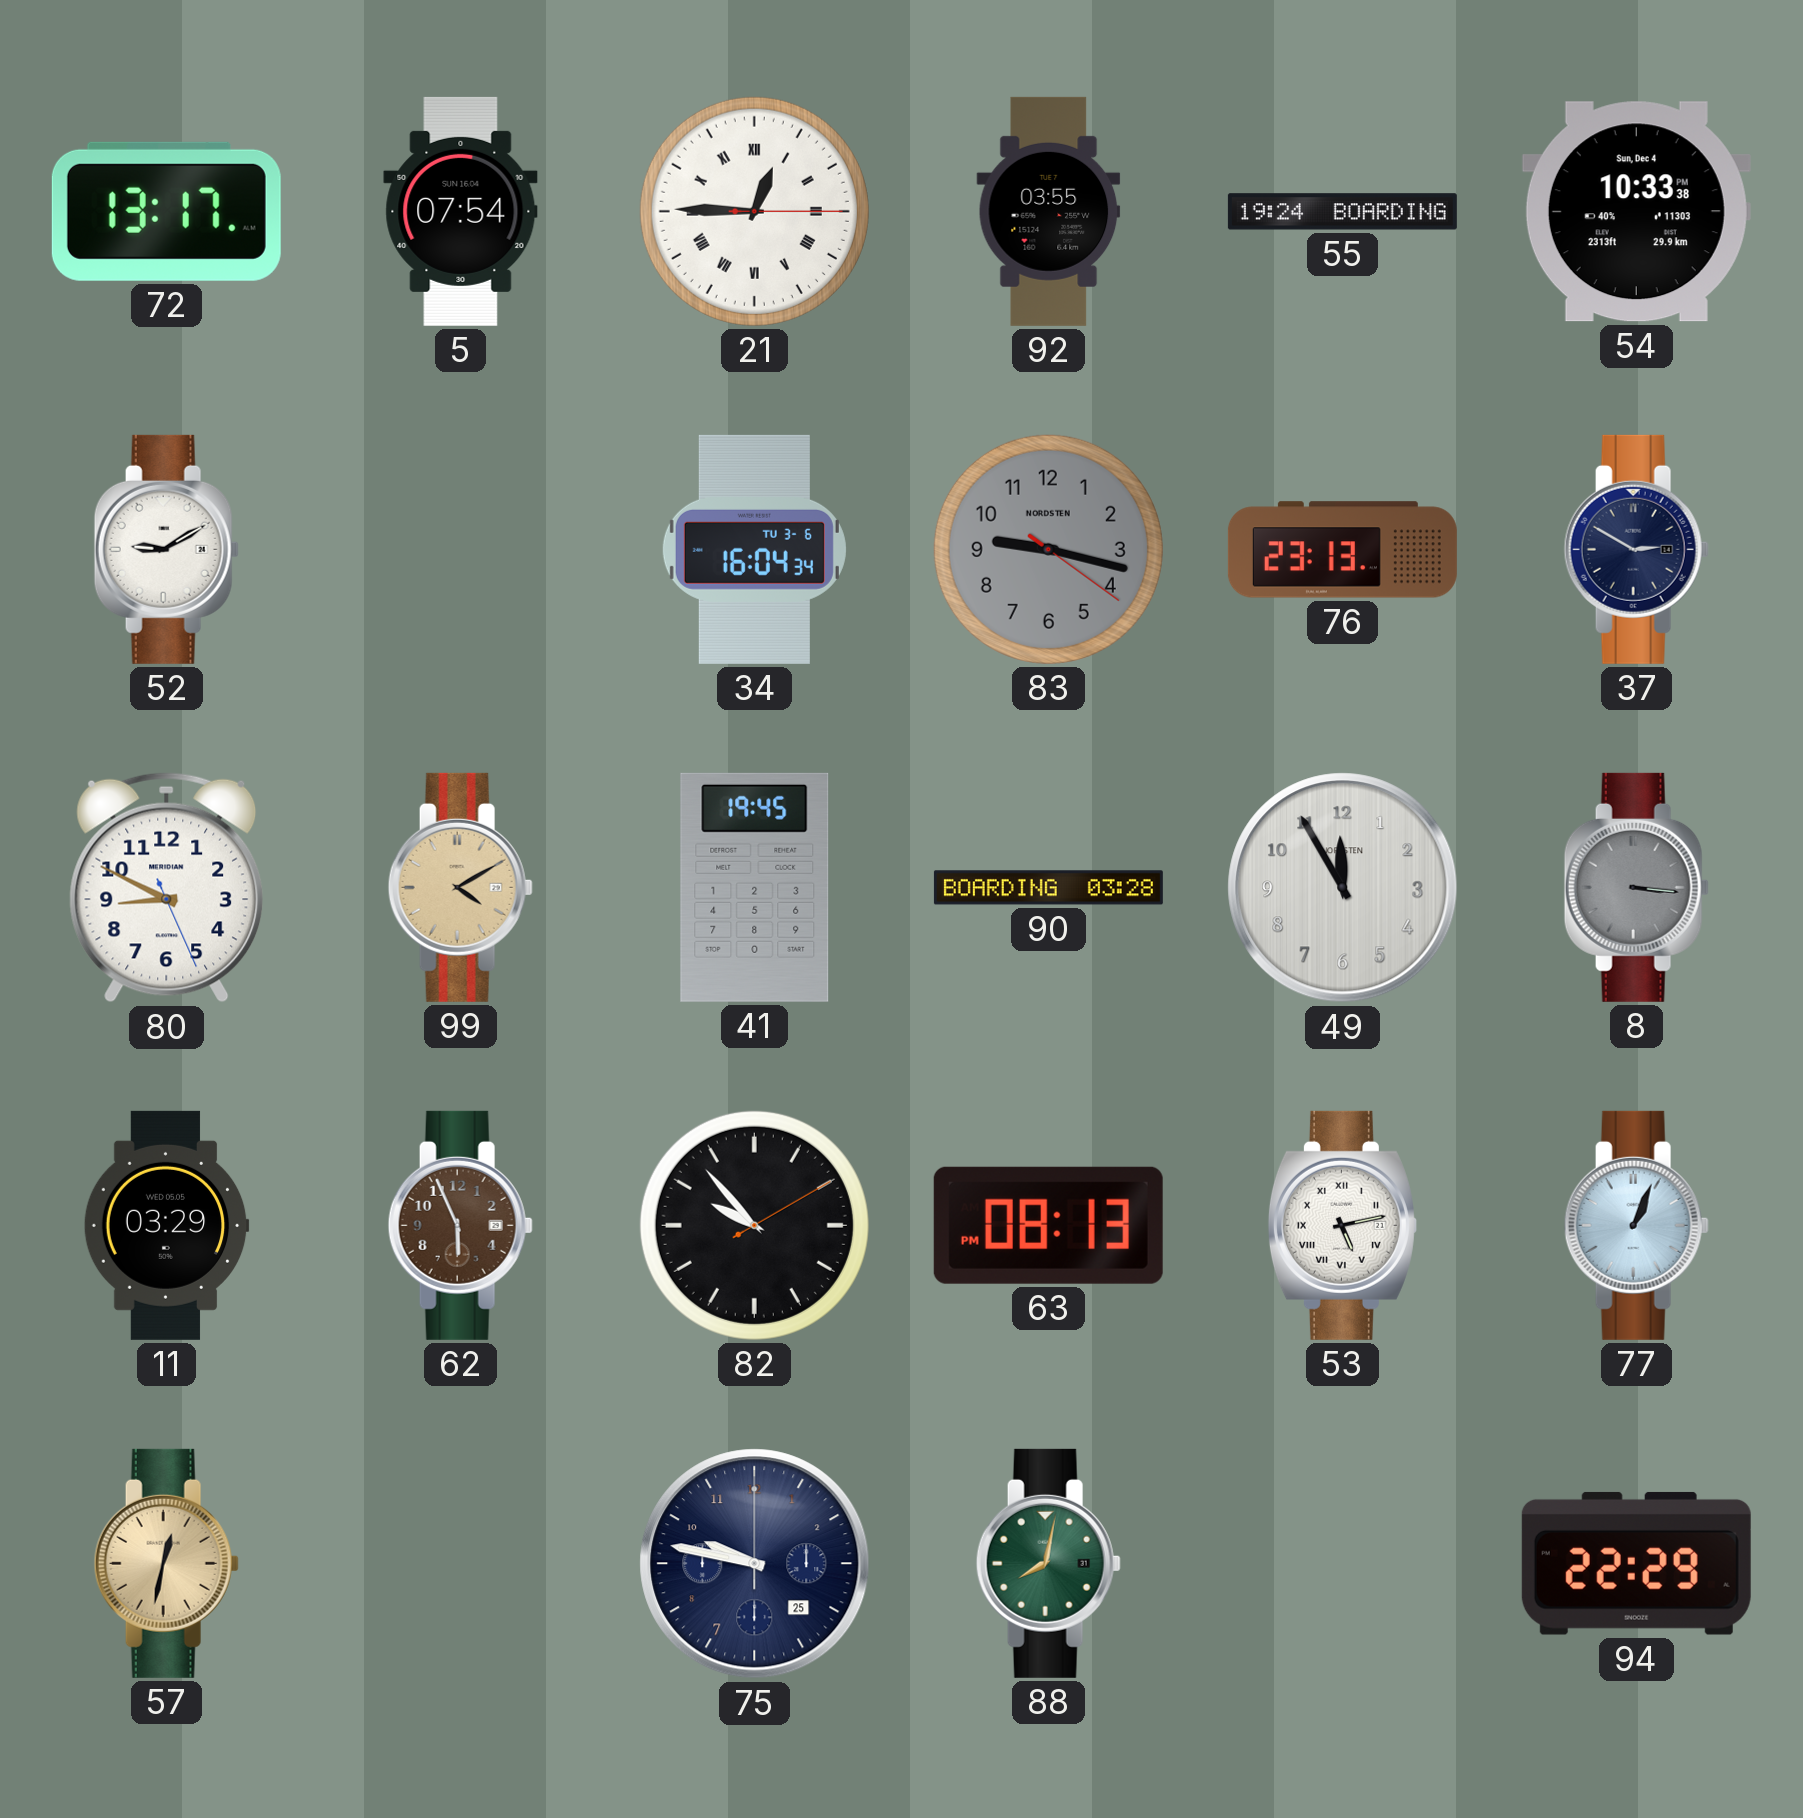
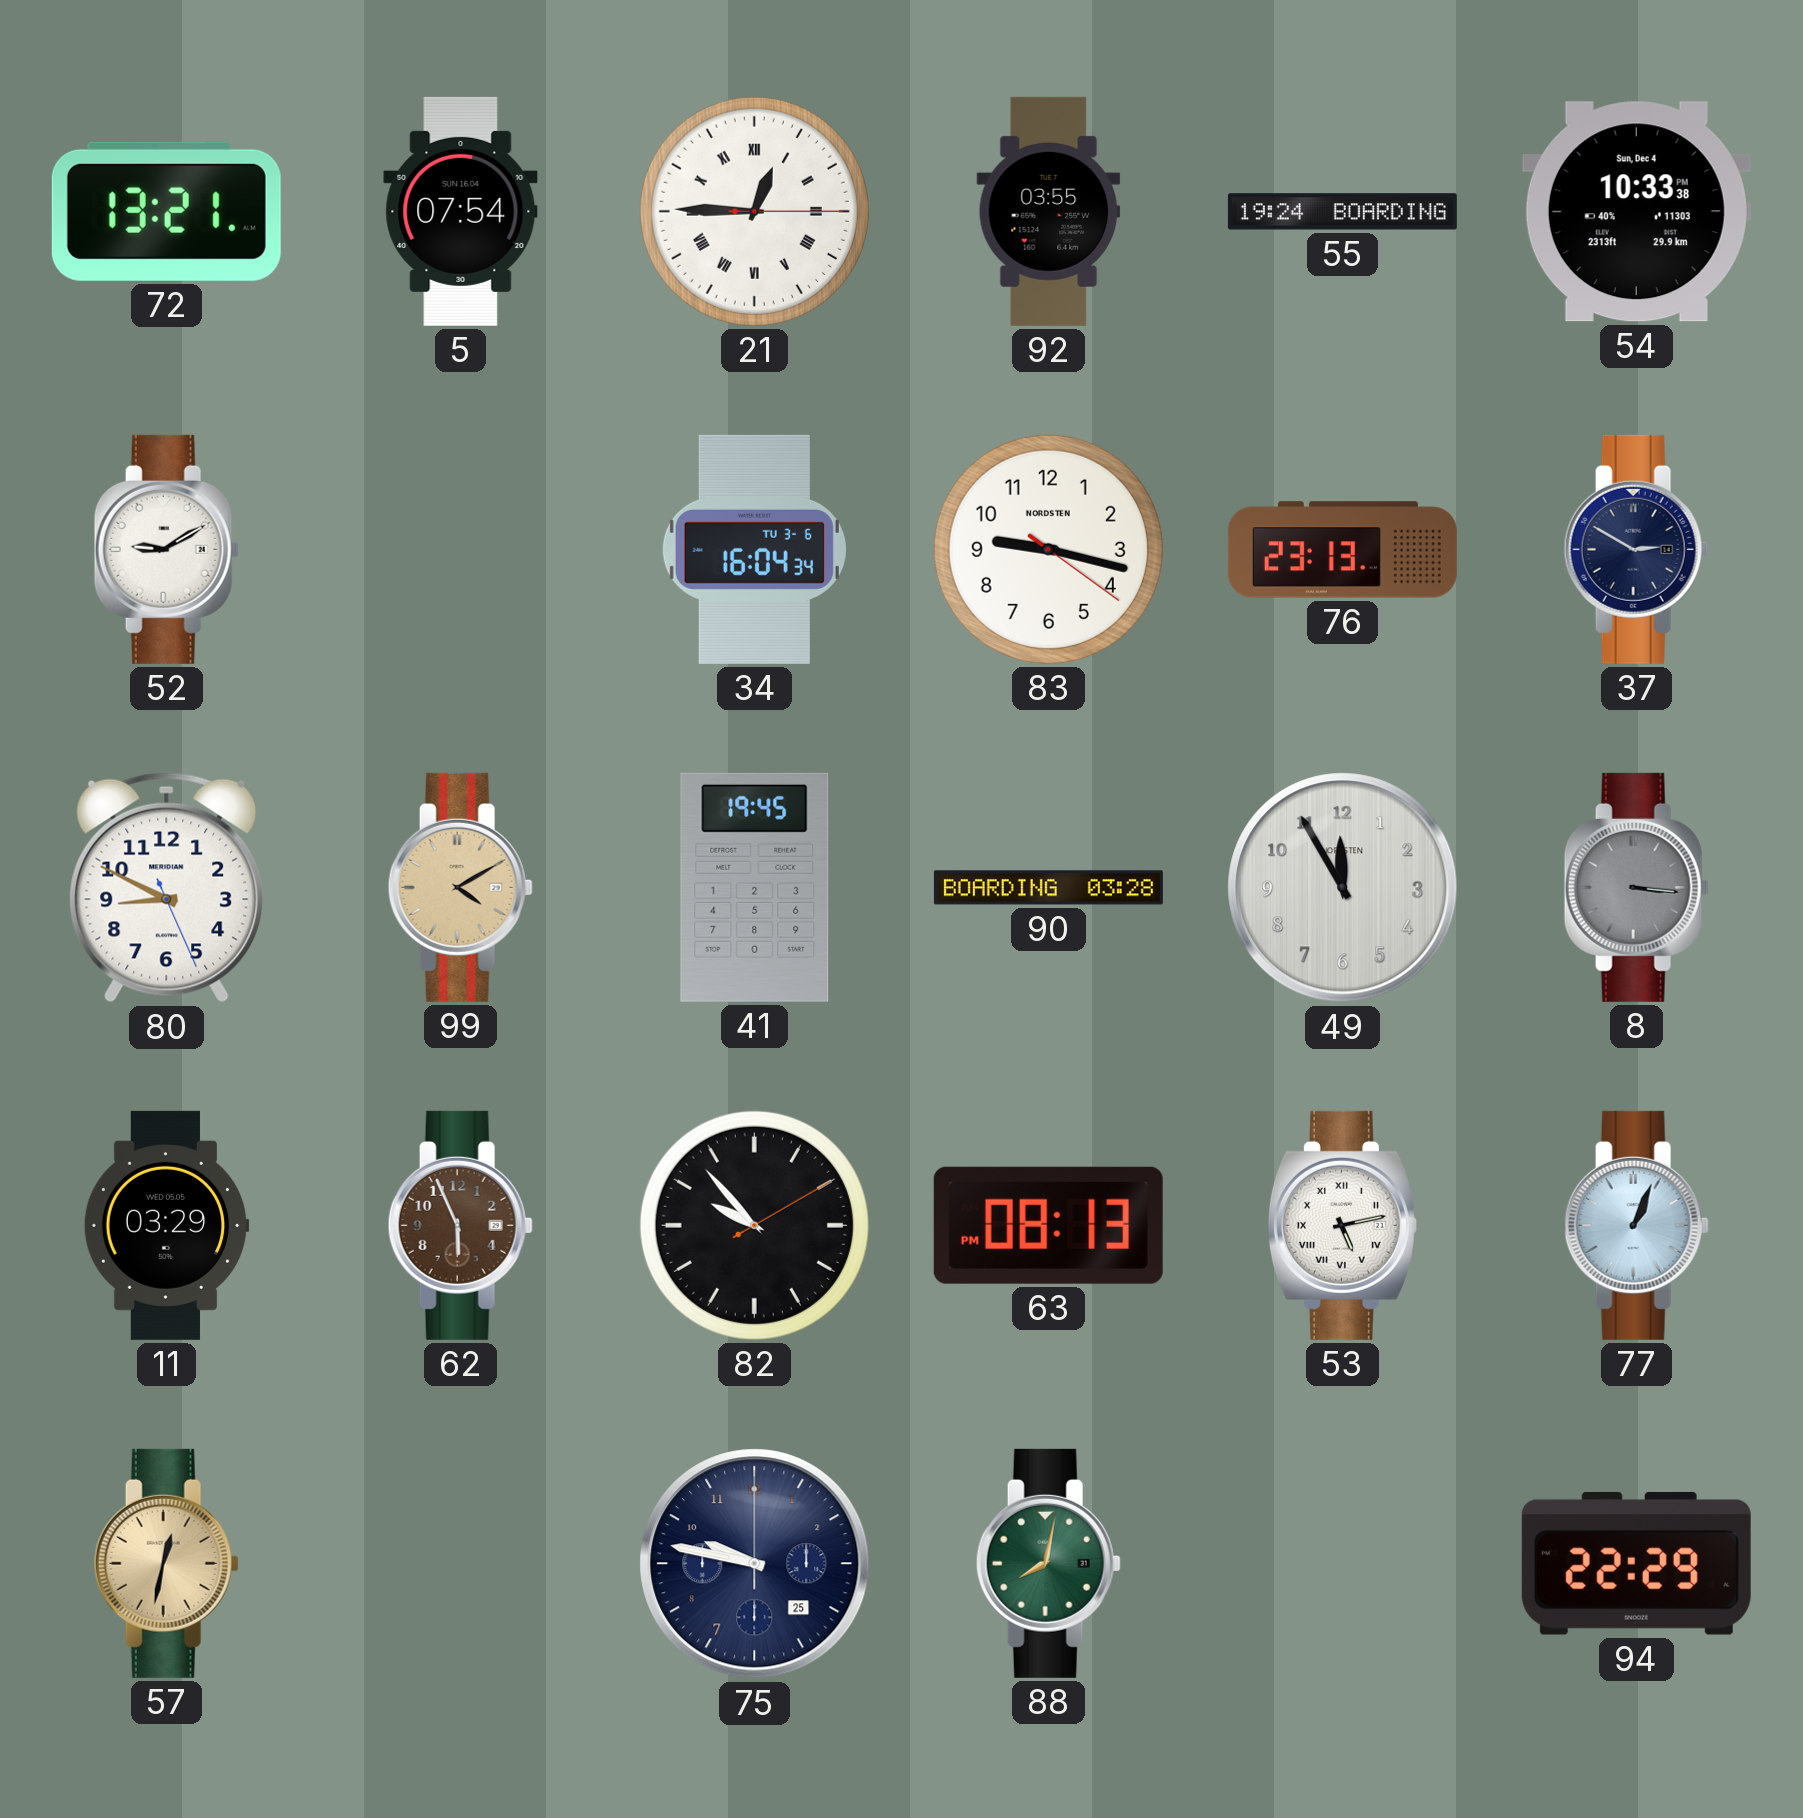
72: 13:17 -> 13:21 (166, 211)
83 dial: grey -> white (1048, 549)
